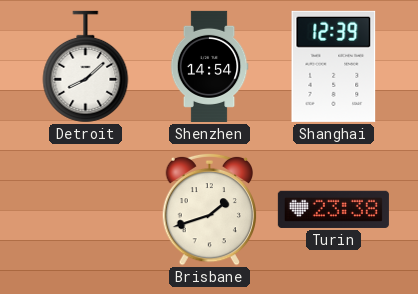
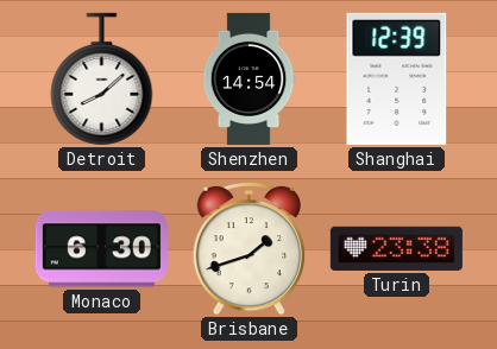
Monaco: none -> 6:30 (101, 249)
